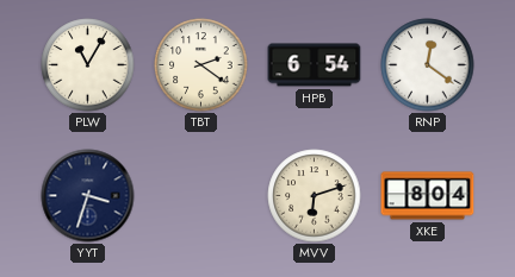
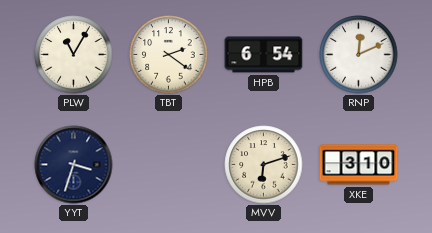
RNP: 12:21 -> 12:11 (359, 55)
XKE: 8:04 -> 3:10 (359, 165)
